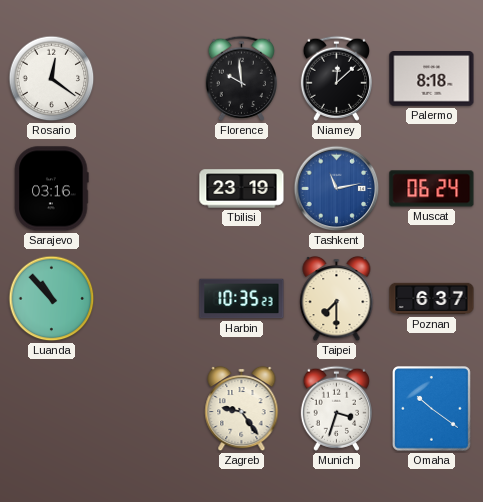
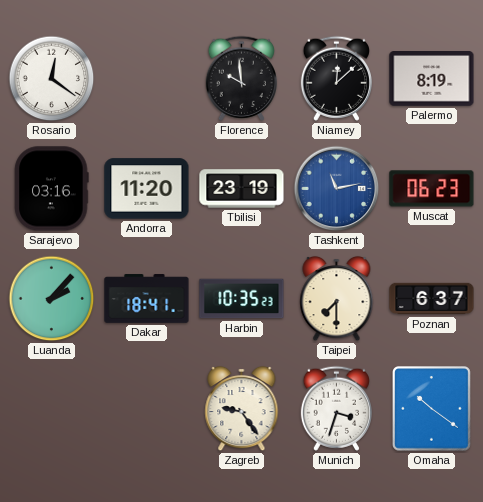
Palermo: 8:18 -> 8:19 (432, 79)
Andorra: none -> 11:20 (147, 189)
Muscat: 06:24 -> 06:23 (432, 189)
Luanda: 10:53 -> 2:07 (52, 299)
Dakar: none -> 18:41 (147, 299)
